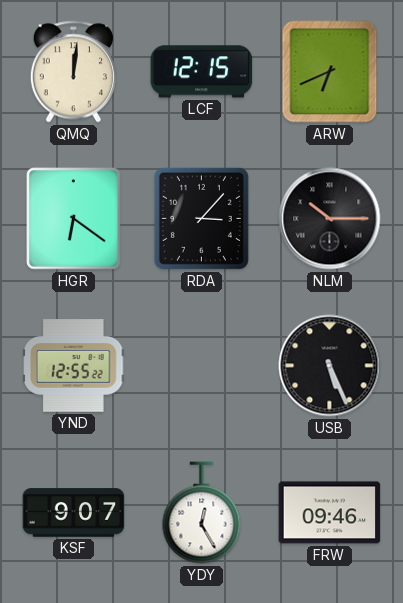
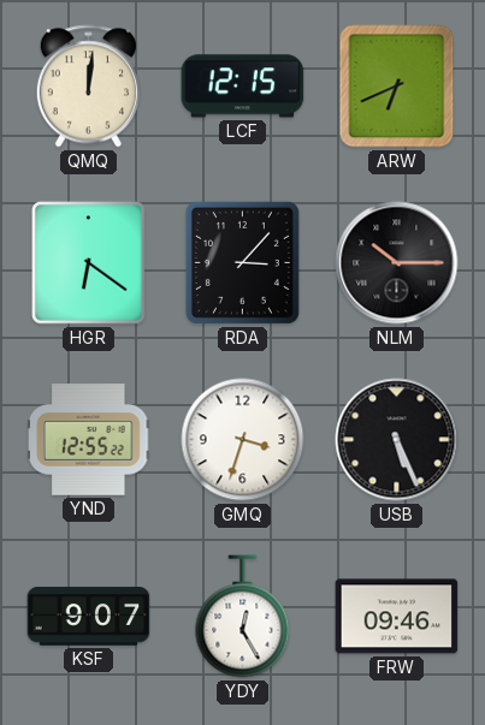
GMQ: none -> 3:33 (243, 440)
